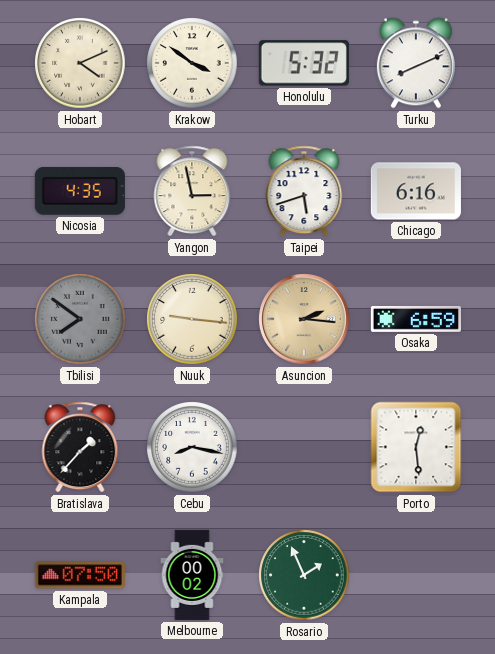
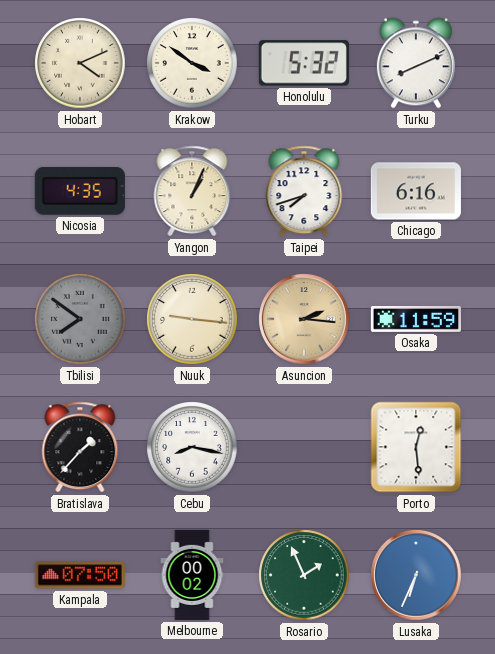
Yangon: 2:58 -> 1:04 (192, 191)
Taipei: 5:42 -> 7:42 (304, 191)
Osaka: 6:59 -> 11:59 (416, 320)
Lusaka: none -> 6:34 (416, 575)
